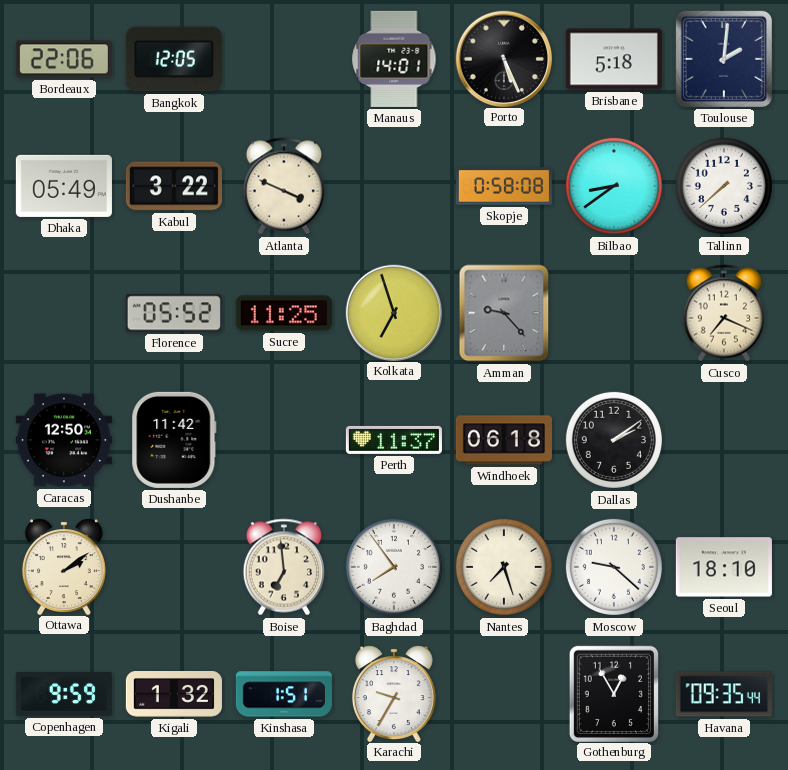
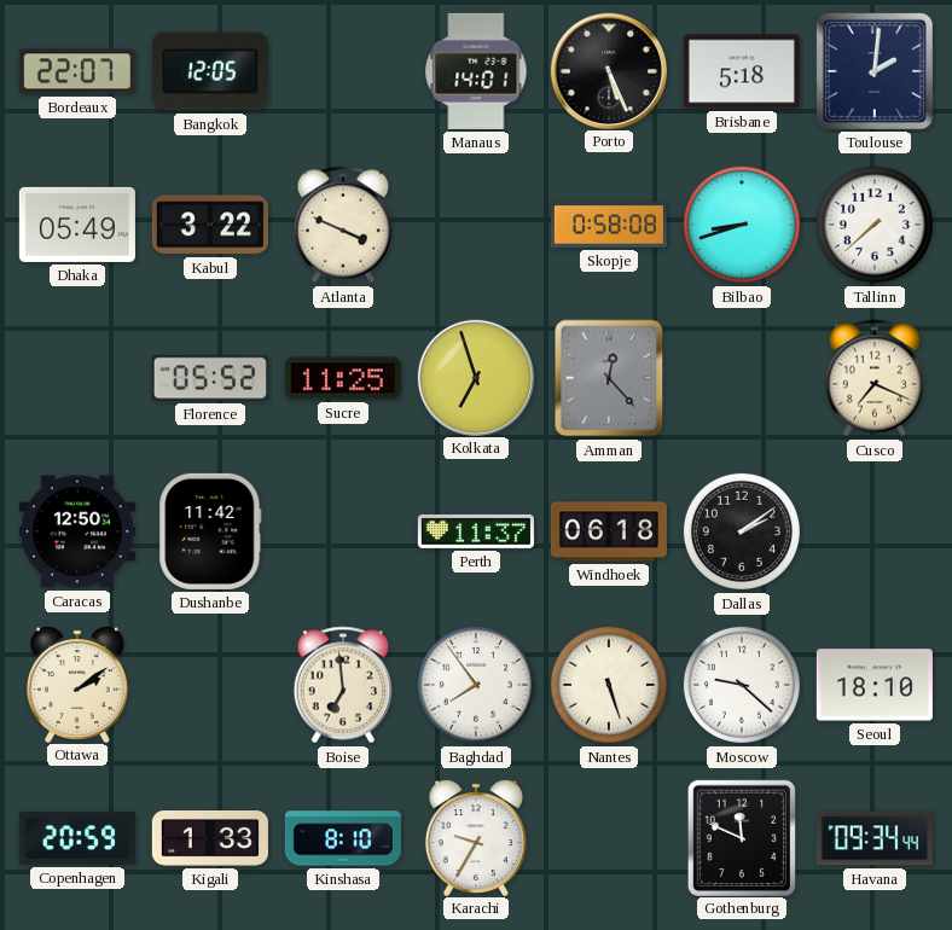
Bordeaux: 22:06 -> 22:07 (77, 71)
Bilbao: 8:39 -> 8:42 (742, 225)
Amman: 9:23 -> 12:23 (609, 378)
Nantes: 7:27 -> 5:27 (609, 685)
Copenhagen: 9:59 -> 20:59 (77, 838)
Kigali: 1:32 -> 1:33 (210, 839)
Kinshasa: 1:51 -> 8:10 (343, 838)
Gothenburg: 12:55 -> 11:49 (742, 837)
Havana: 09:35 -> 09:34 (875, 838)
